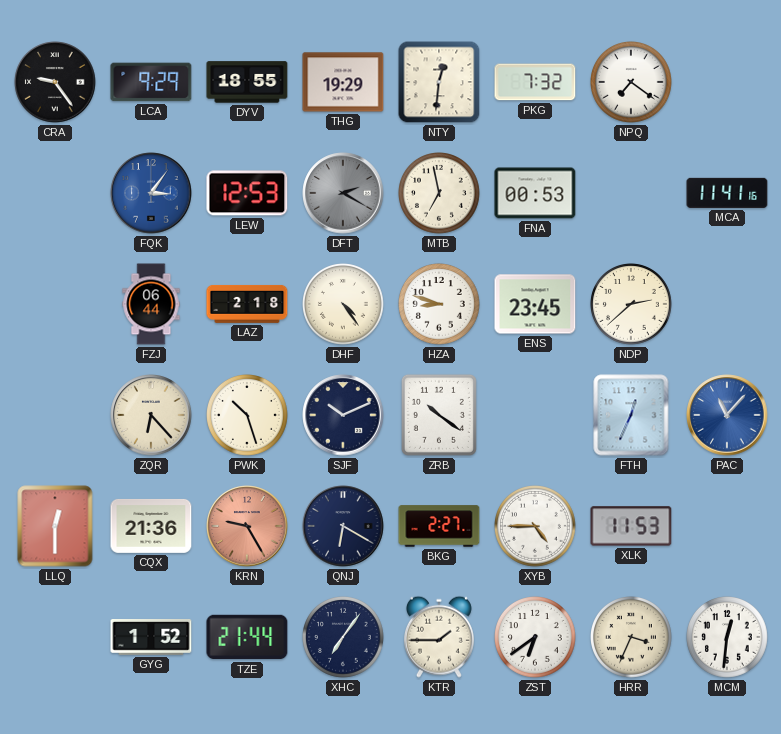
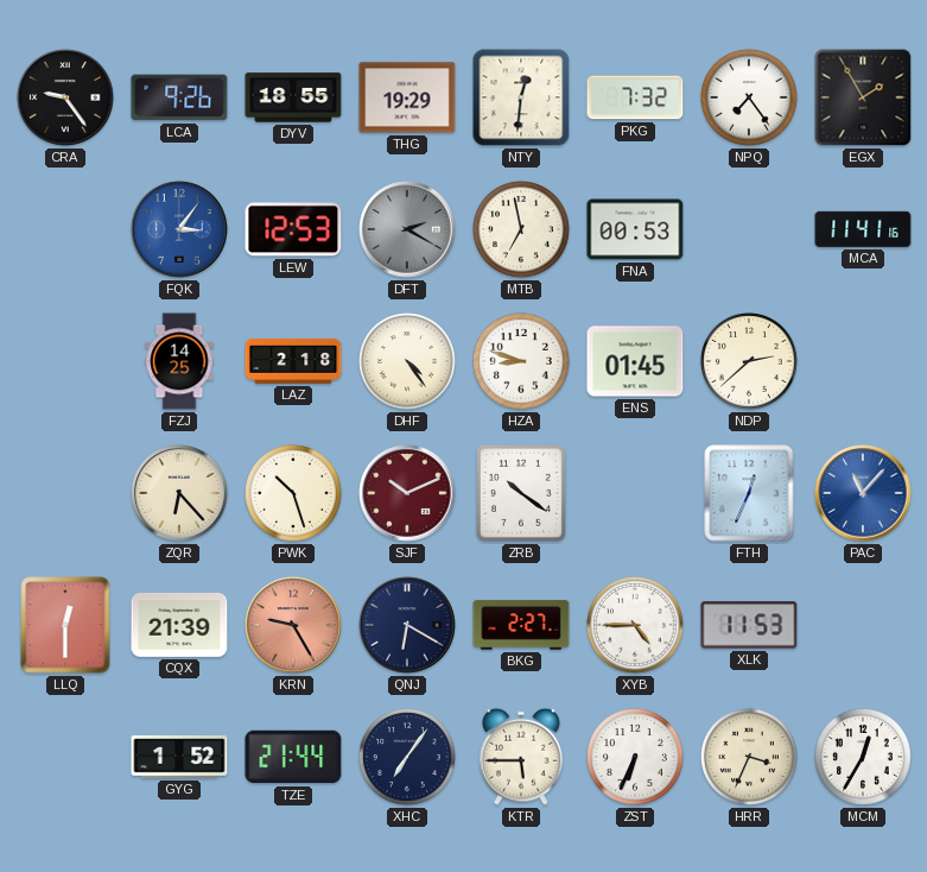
LCA: 9:29 -> 9:26 (179, 97)
NPQ: 7:21 -> 7:24 (750, 99)
EGX: none -> 1:55 (863, 97)
FZJ: 06:44 -> 14:25 (179, 361)
ENS: 23:45 -> 01:45 (635, 361)
SJF dial: navy -> burgundy (407, 493)
CQX: 21:36 -> 21:39 (179, 625)
KTR: 1:45 -> 5:45 (521, 757)
ZST: 6:39 -> 6:34 (636, 758)
MCM: 12:31 -> 12:35 (864, 758)
